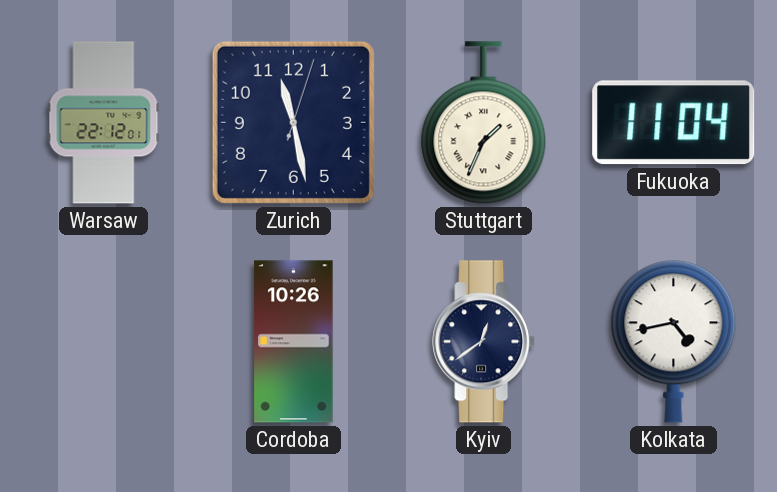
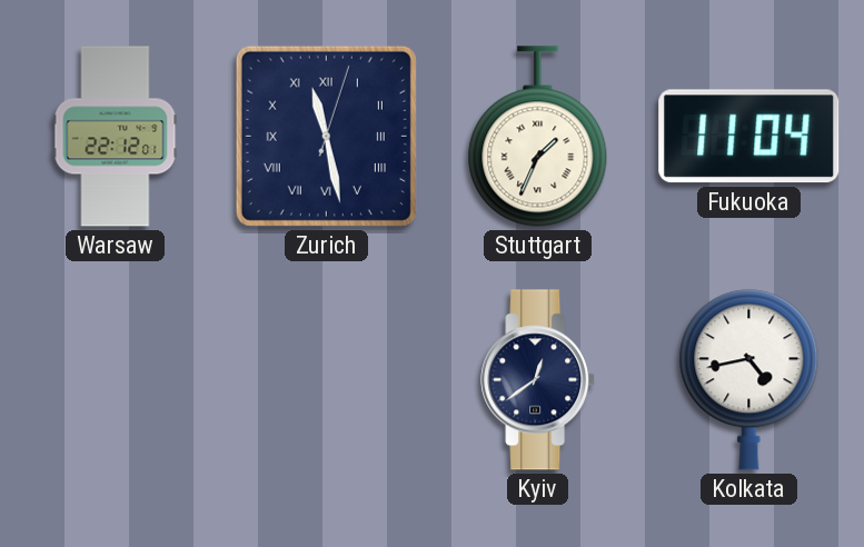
Zurich numerals: Arabic -> Roman (326, 136)
Cordoba: 10:26 -> none (294, 342)
